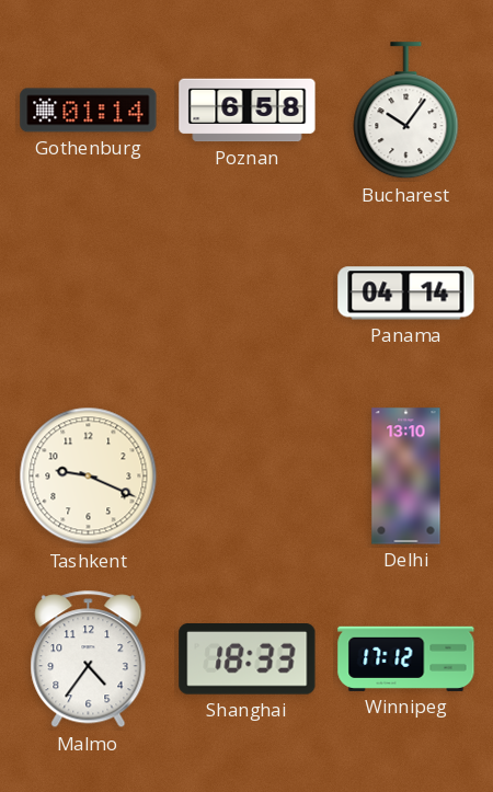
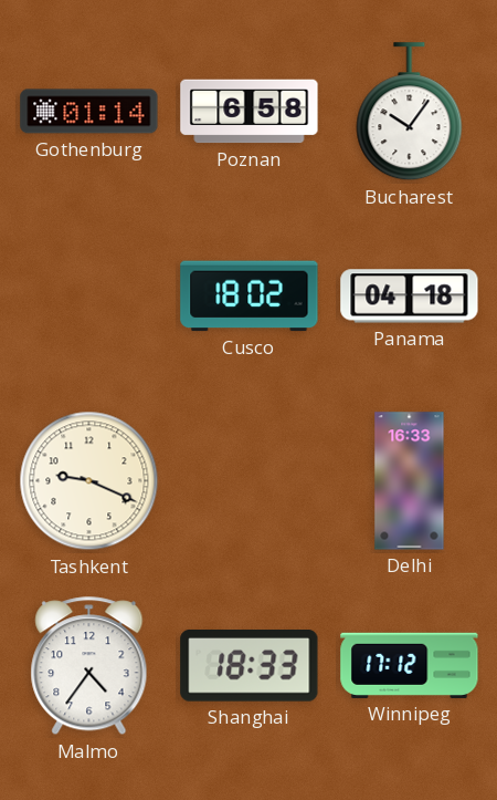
Cusco: none -> 18:02 (250, 297)
Panama: 04:14 -> 04:18 (410, 297)
Delhi: 13:10 -> 16:33 (410, 481)
